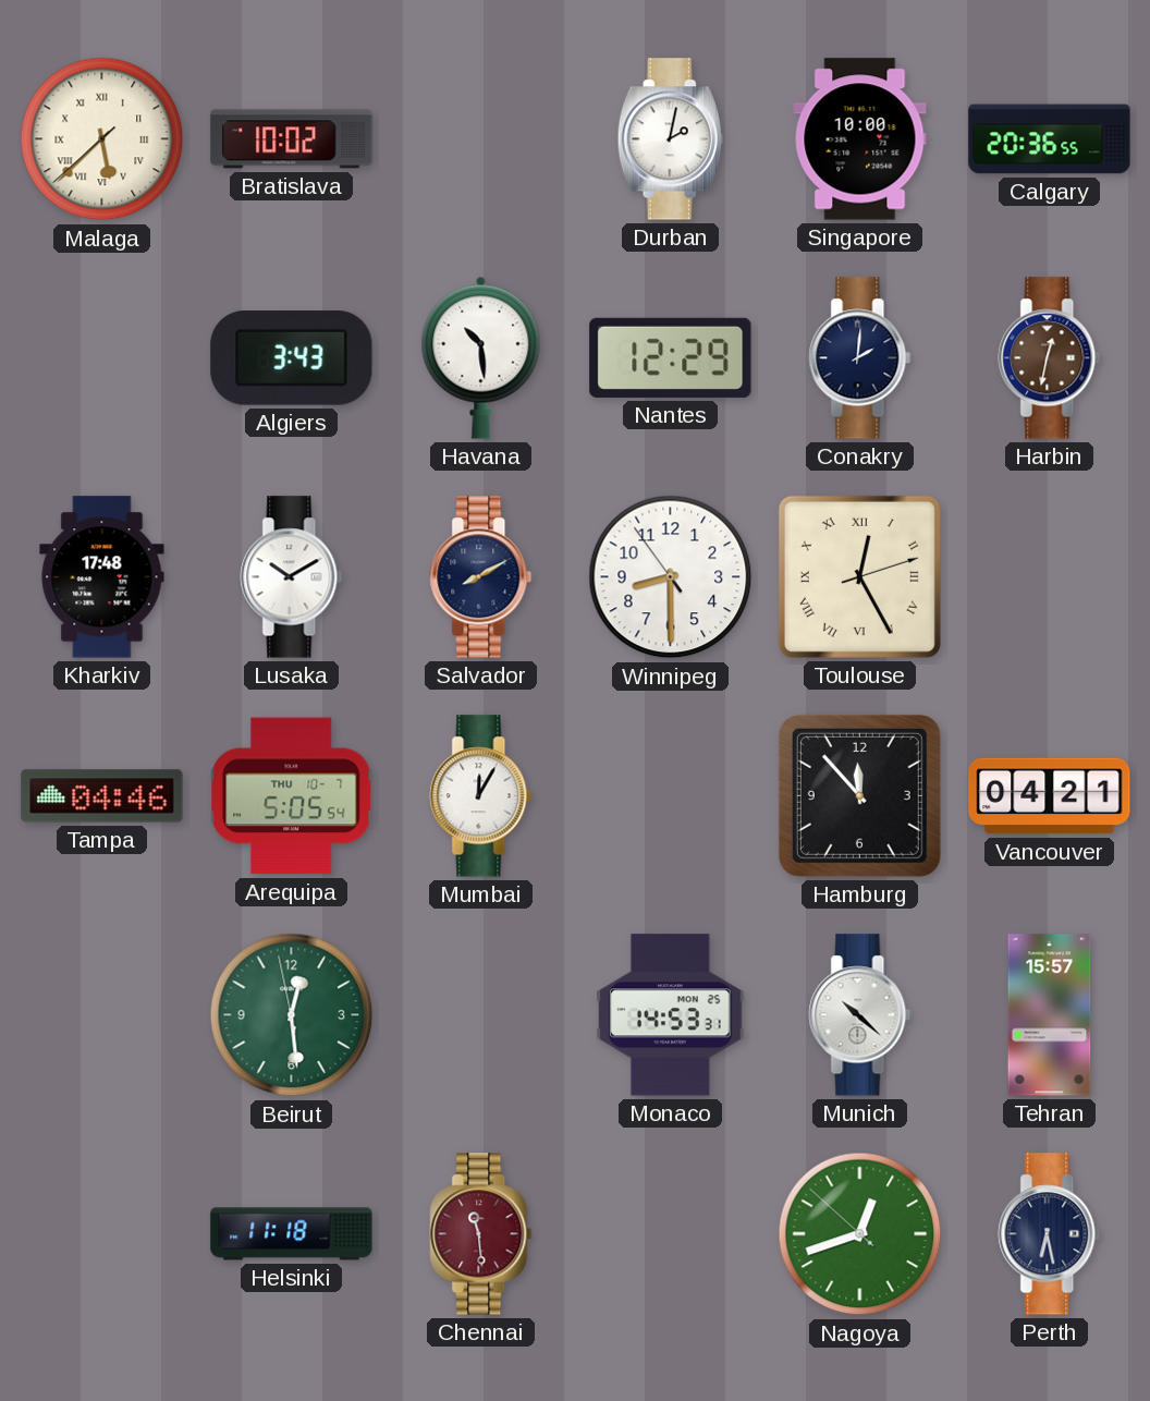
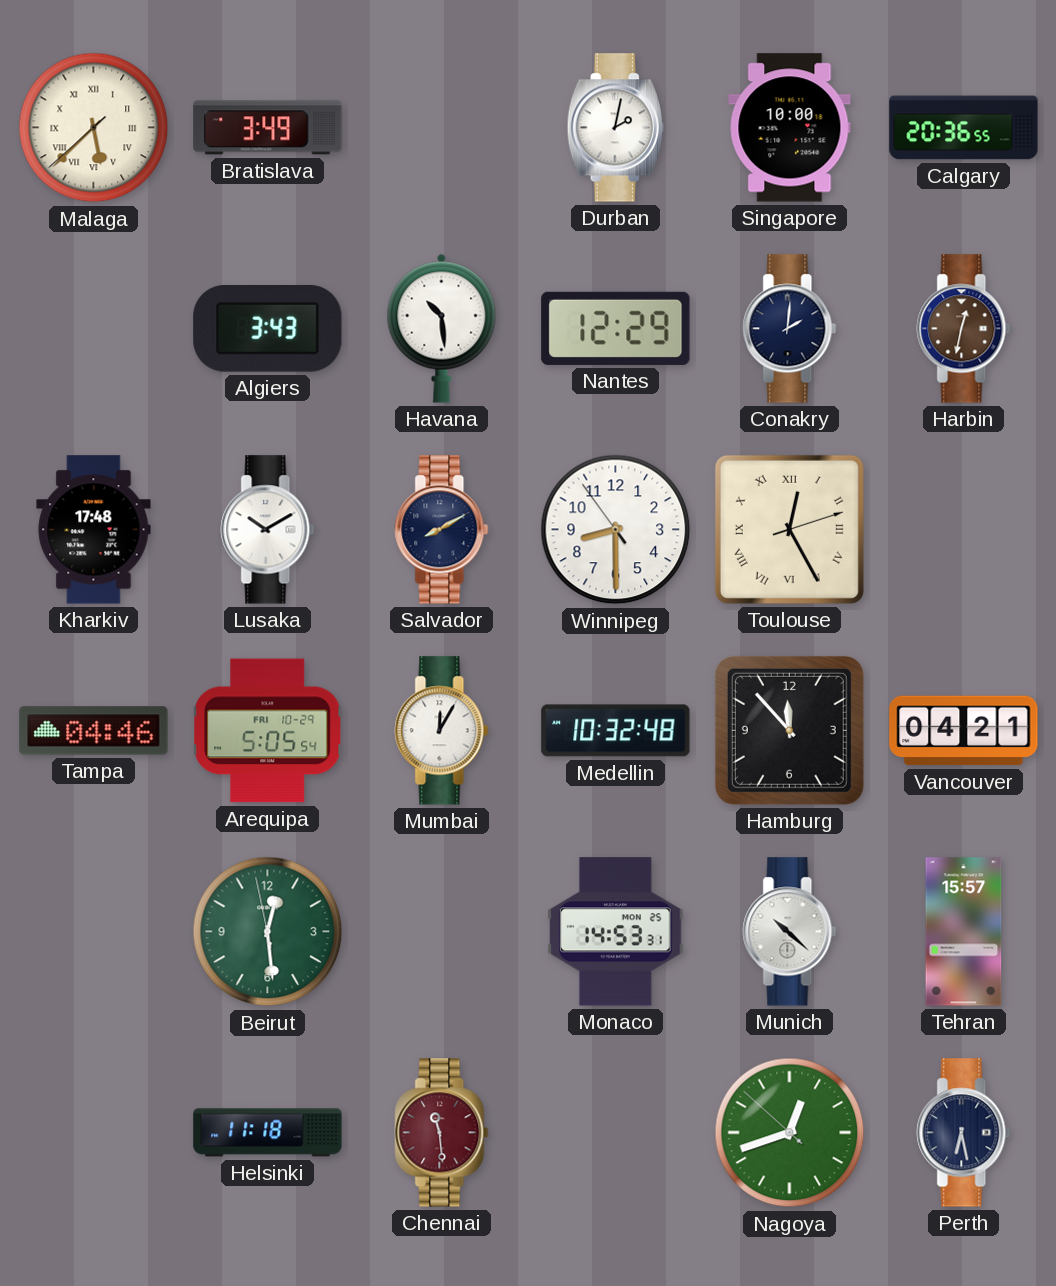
Bratislava: 10:02 -> 3:49 (268, 128)
Arequipa date: THU 10-7 -> FRI 10-29 (268, 731)
Medellin: none -> 10:32 (616, 731)
